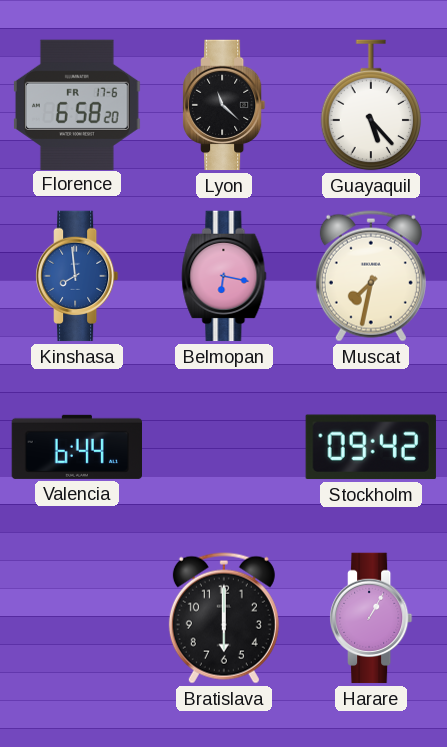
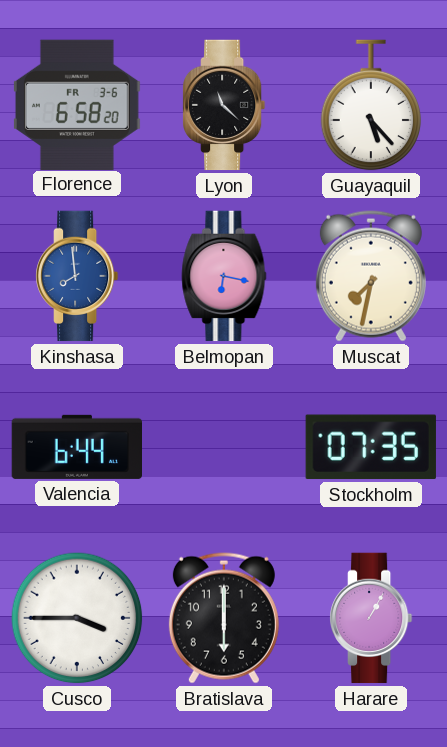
Florence date: FR 17-6 -> FR 3-6 (77, 104)
Stockholm: 09:42 -> 07:35 (371, 447)
Cusco: none -> 3:45 (77, 618)
